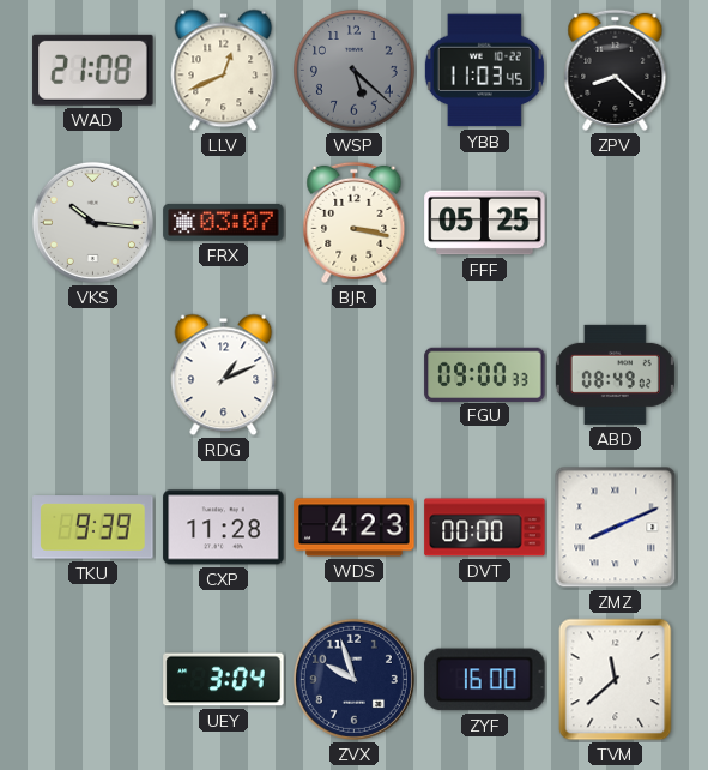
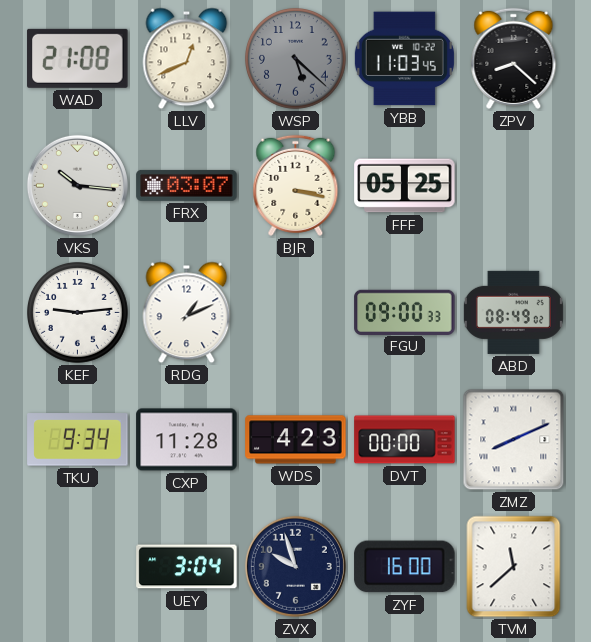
KEF: none -> 9:14 (78, 313)
TKU: 9:39 -> 9:34 (78, 440)
